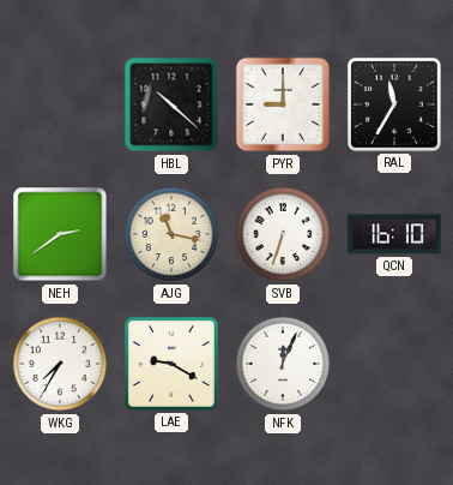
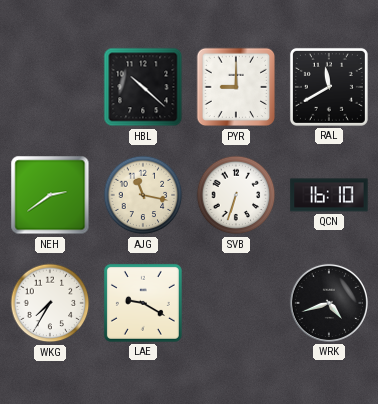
RAL: 11:35 -> 11:40 (329, 87)
NFK: 12:04 -> none (283, 364)
WRK: none -> 4:42 (329, 303)
